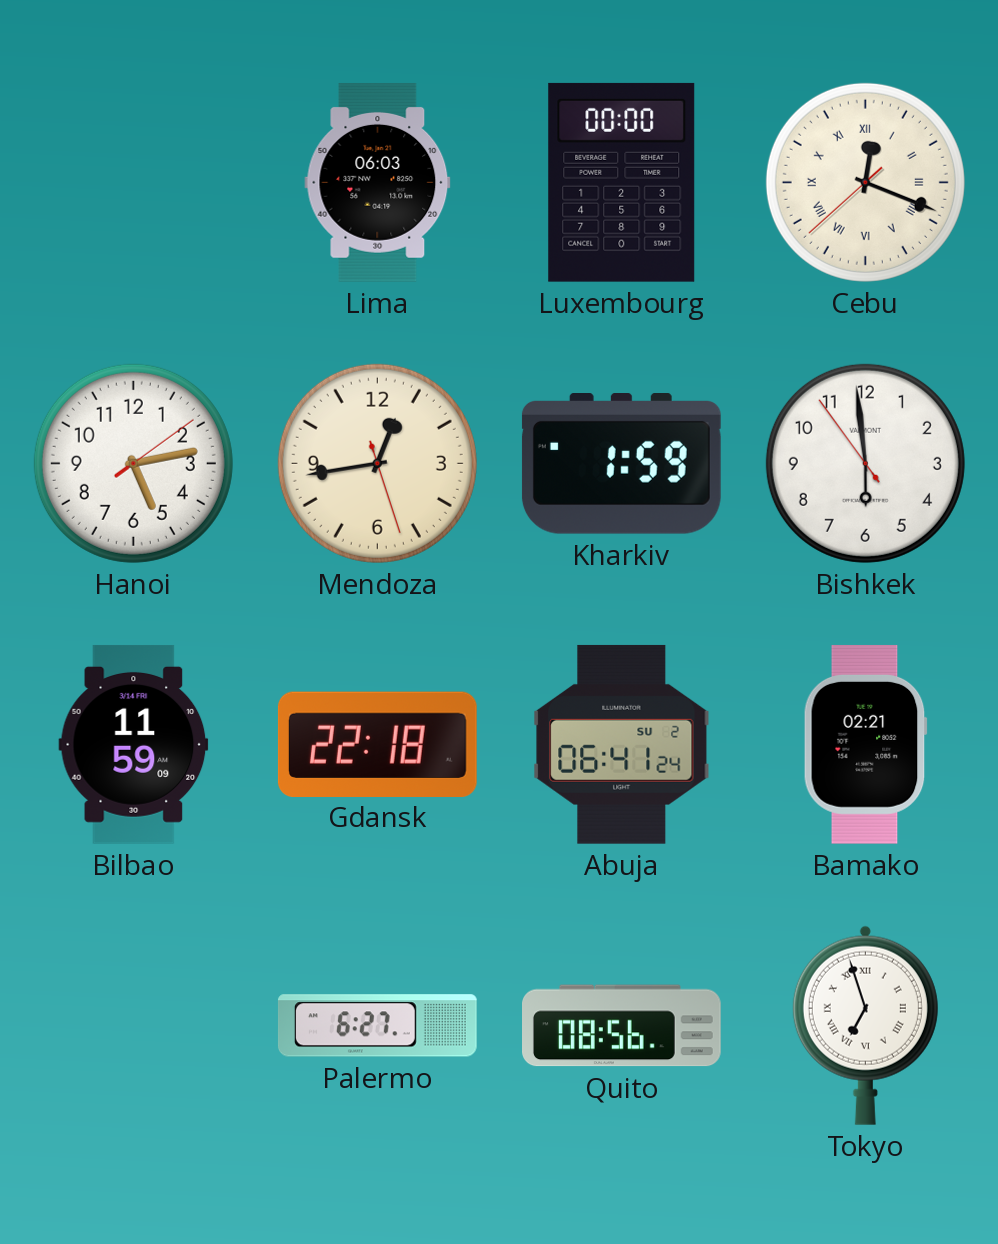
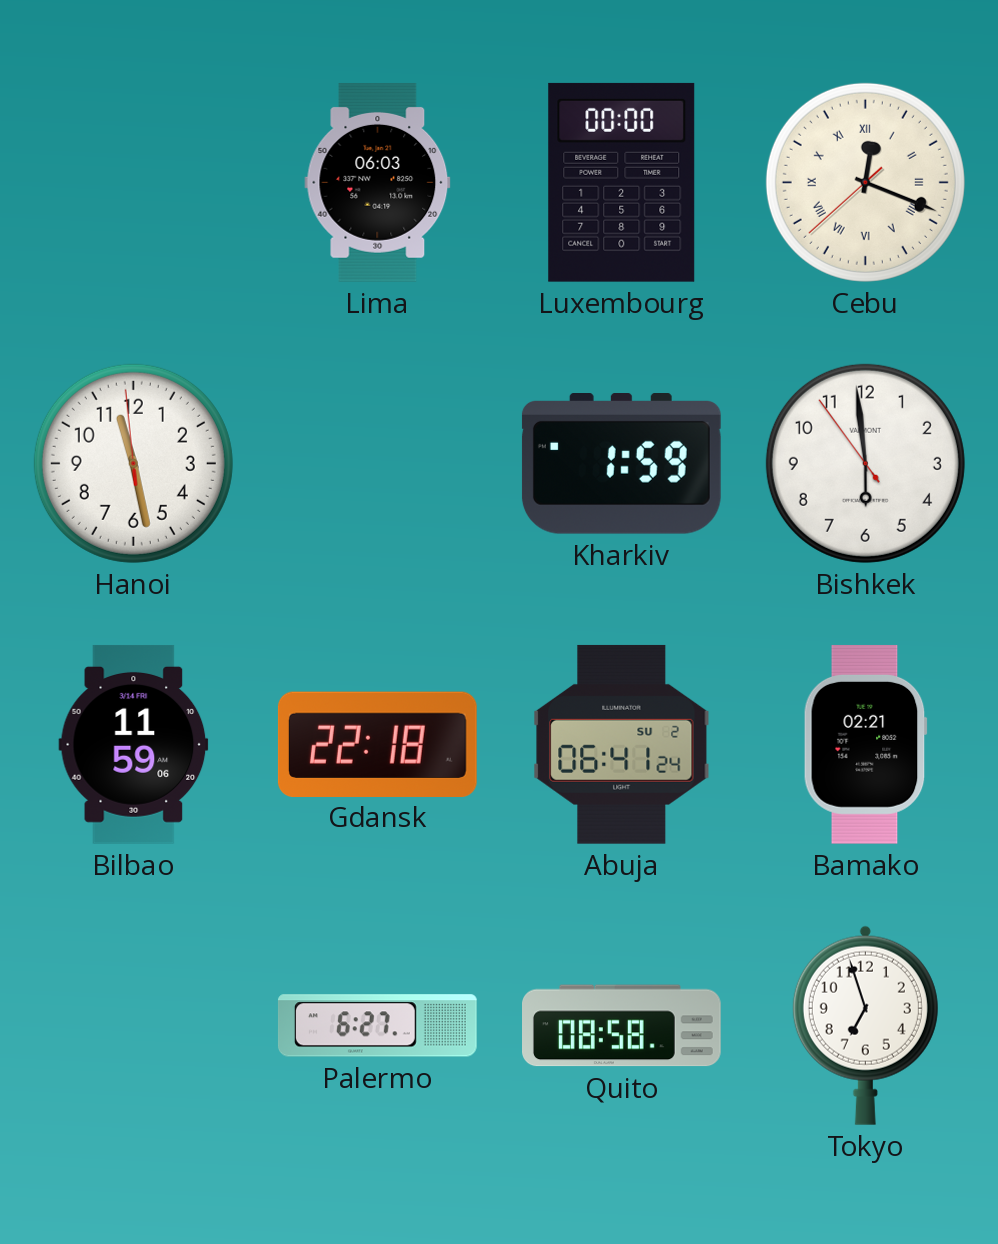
Hanoi: 5:13 -> 11:27 (133, 463)
Mendoza: 12:43 -> none (377, 463)
Bilbao: 11:59:09 -> 11:59:06 (134, 744)
Quito: 08:56 -> 08:58 (622, 1026)
Tokyo numerals: Roman -> Arabic (865, 1025)
